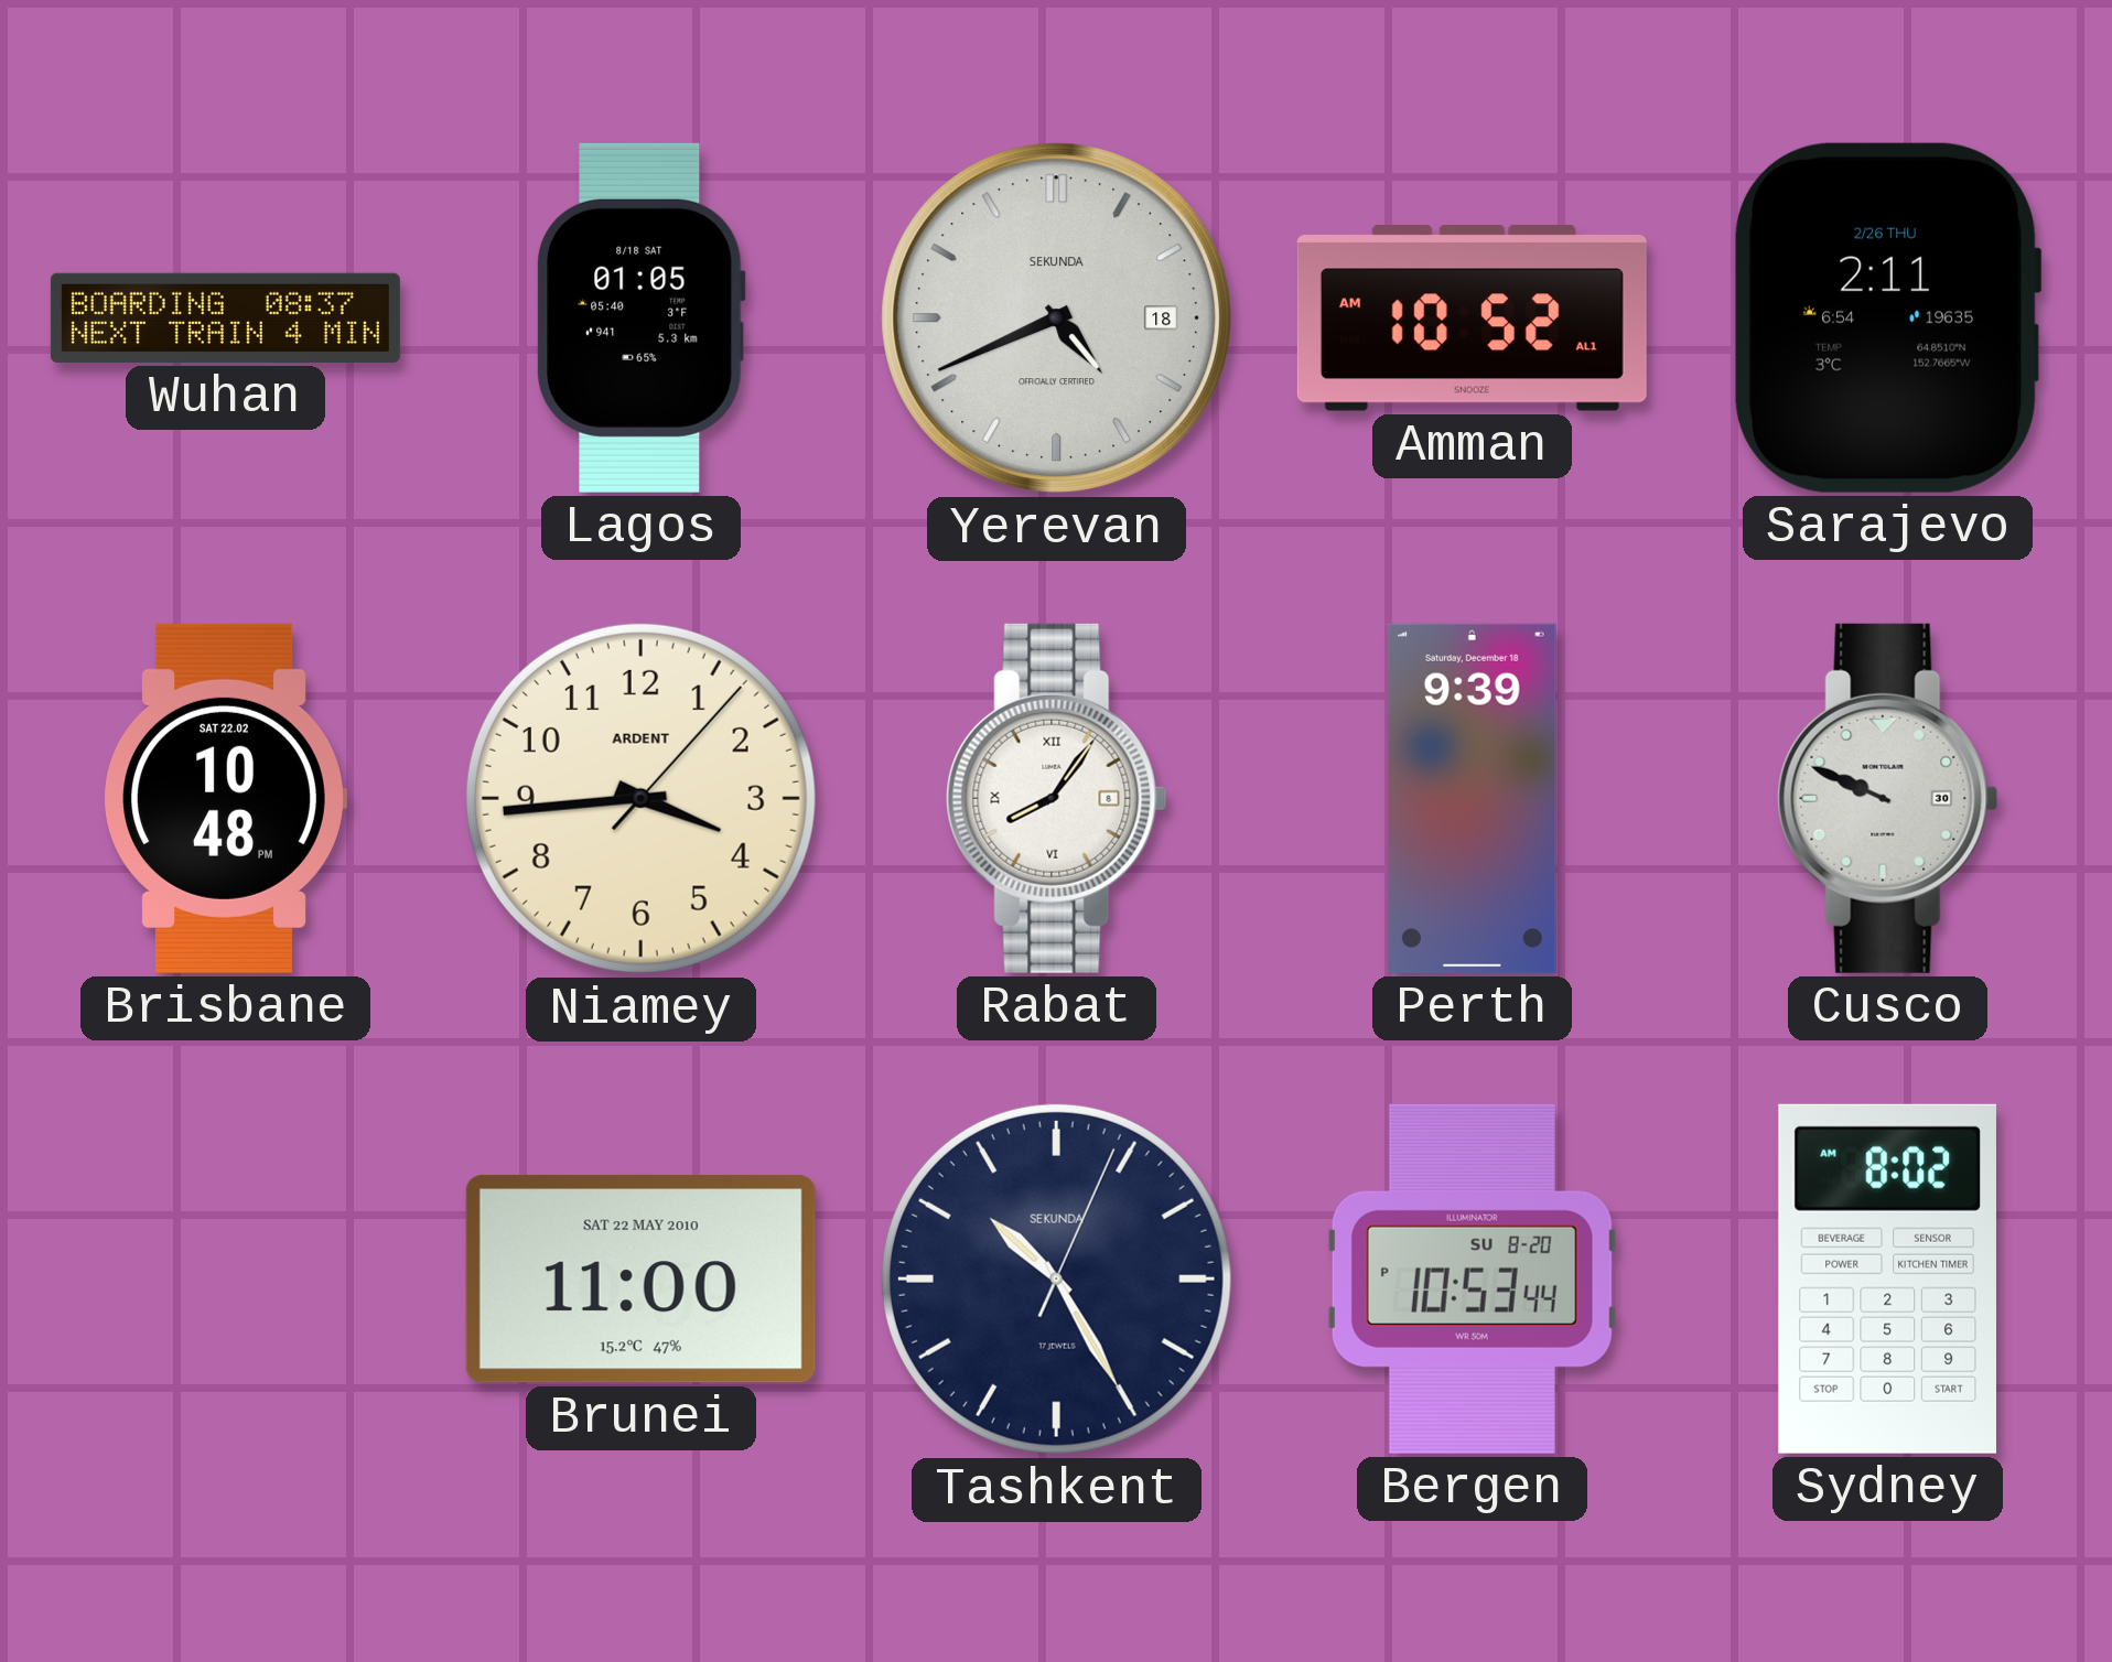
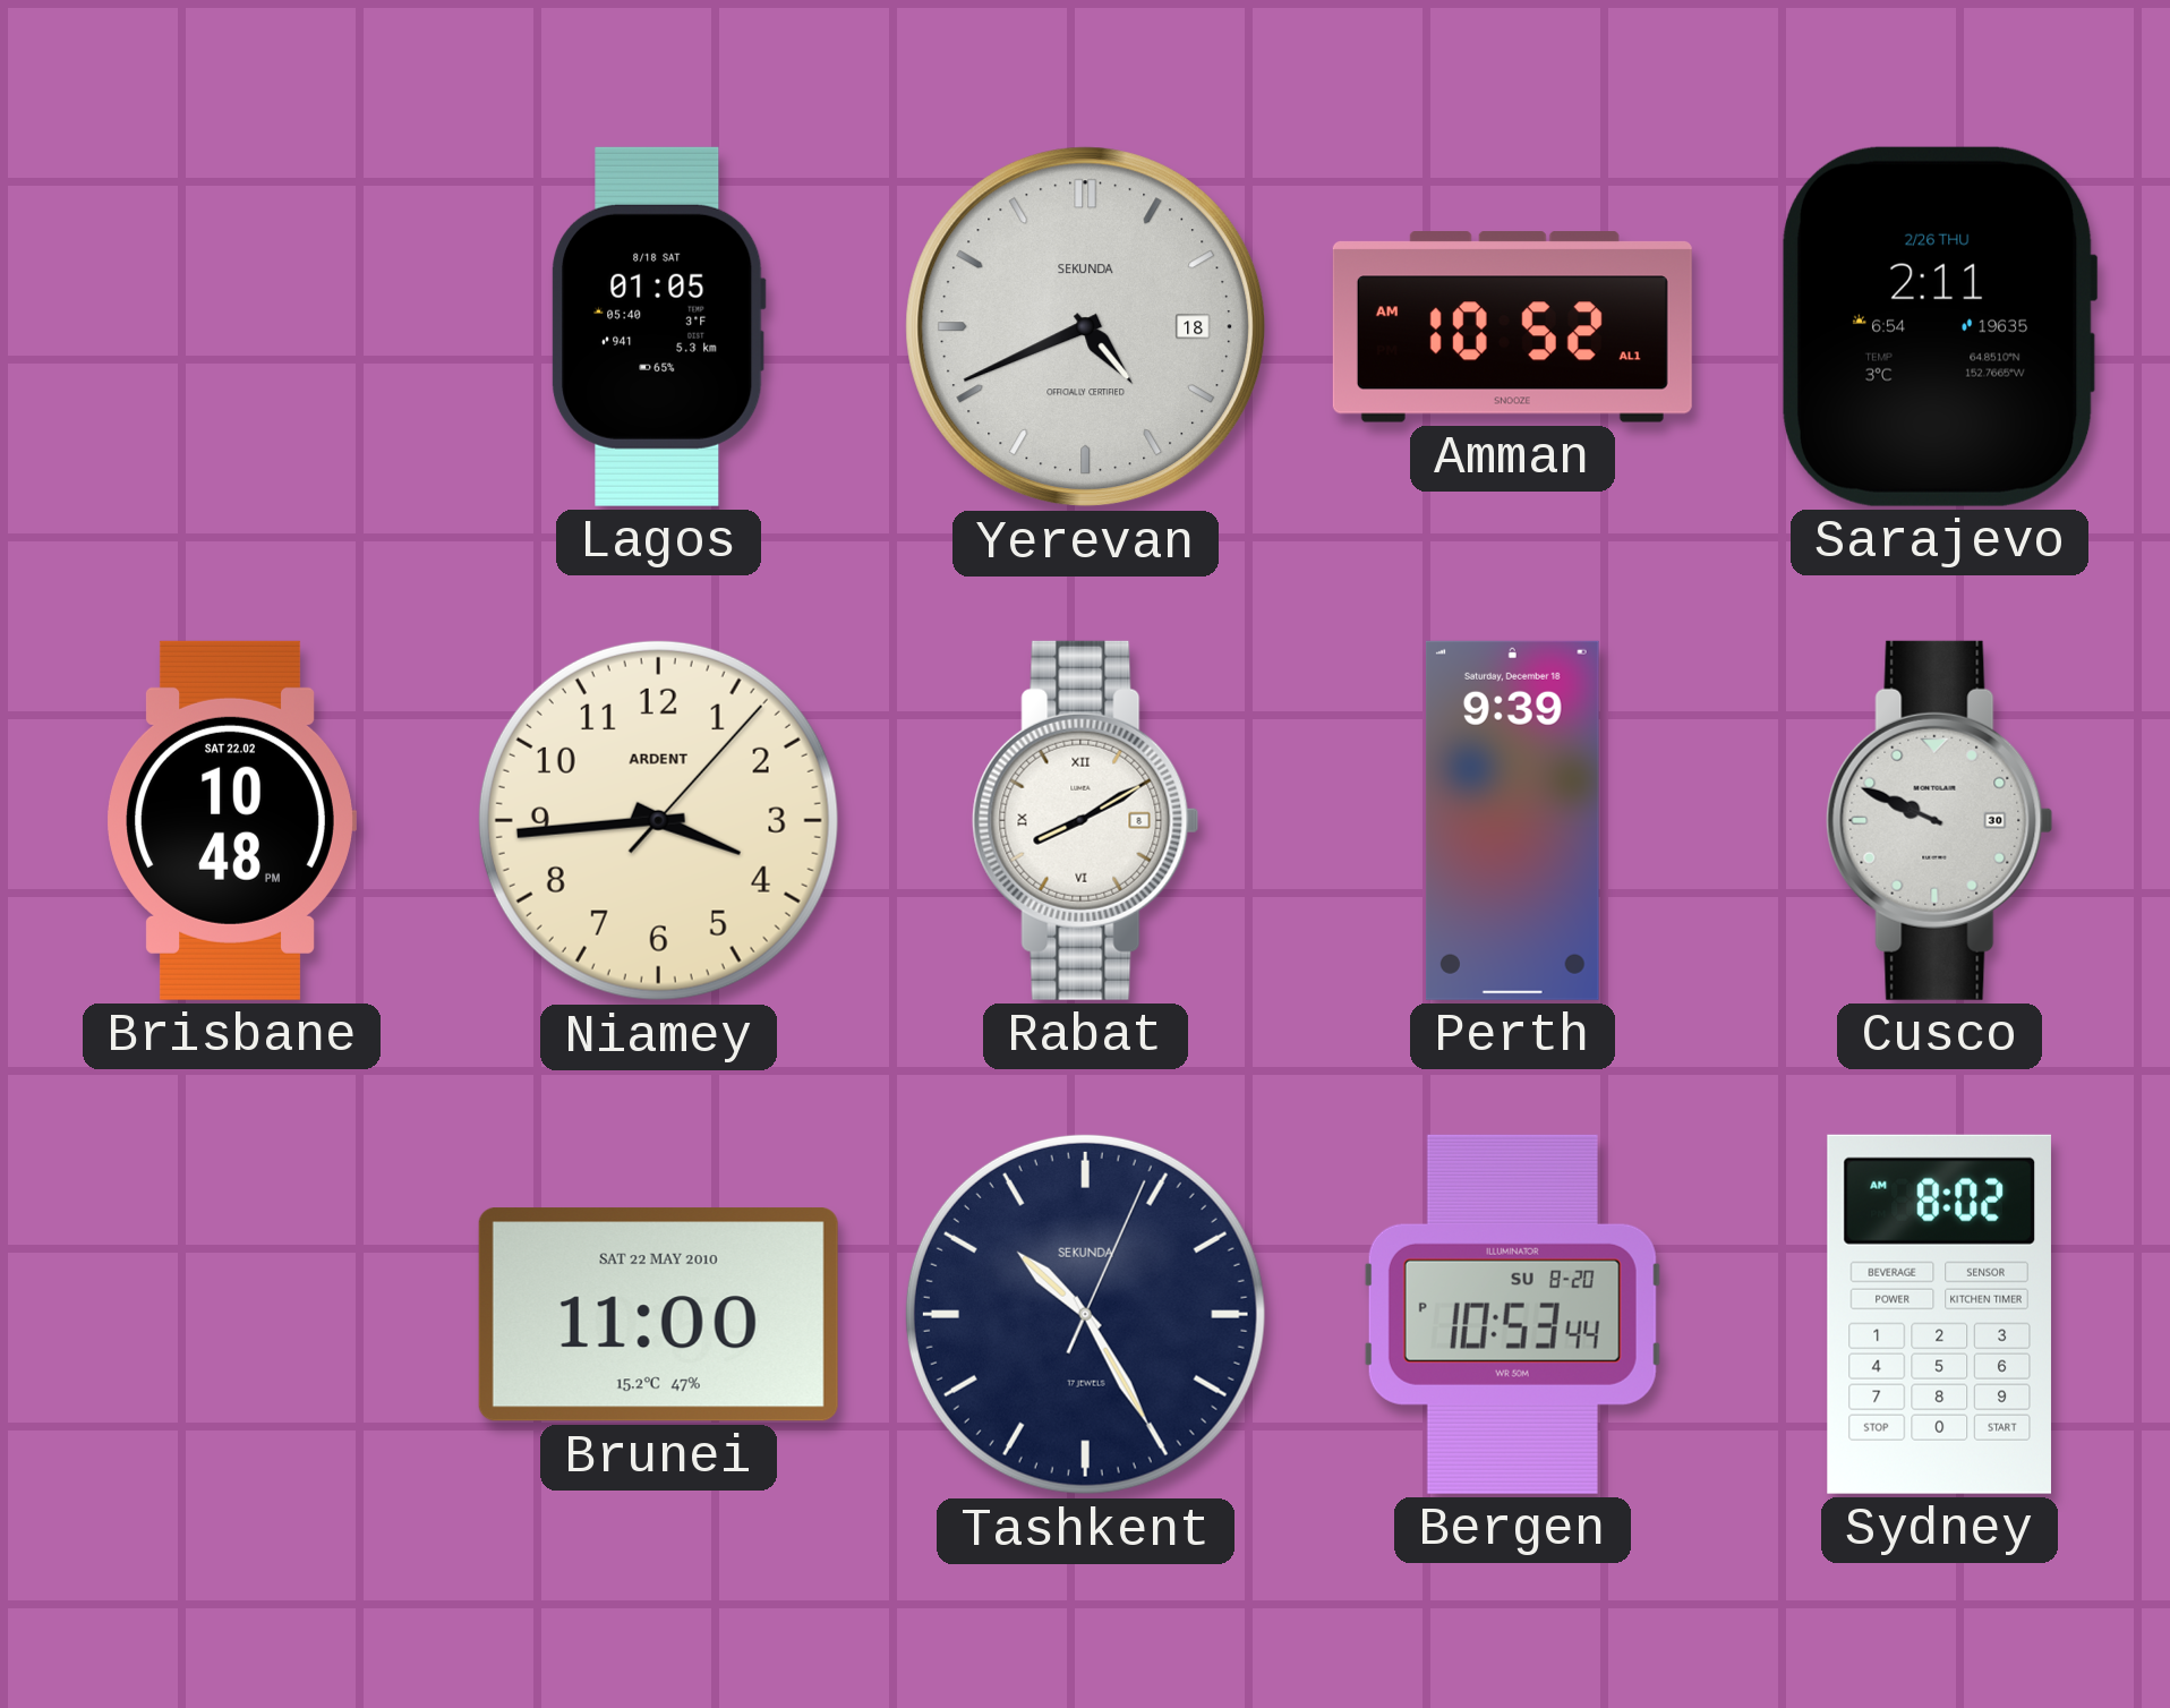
Wuhan: 08:37 -> none (225, 317)
Rabat: 8:06 -> 8:10 (1086, 820)
